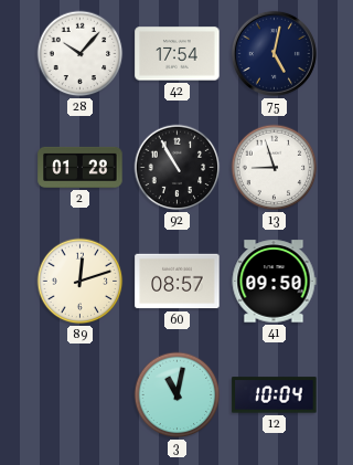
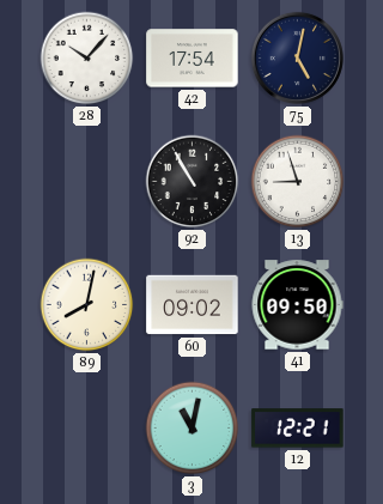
2: 01:28 -> none (81, 167)
89: 12:12 -> 8:02 (87, 305)
60: 08:57 -> 09:02 (193, 305)
12: 10:04 -> 12:21 (298, 429)
